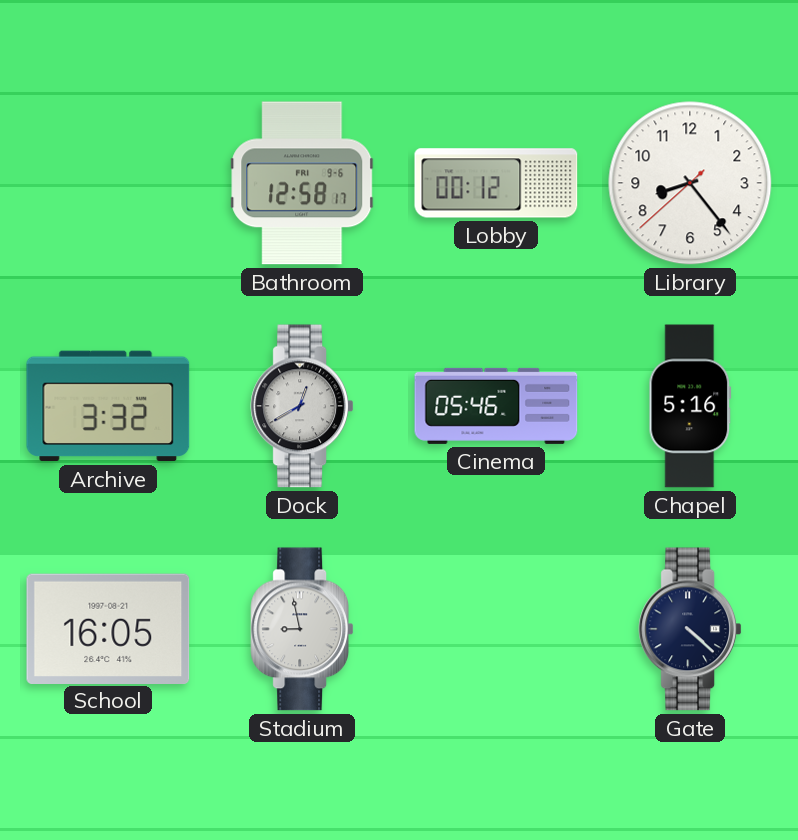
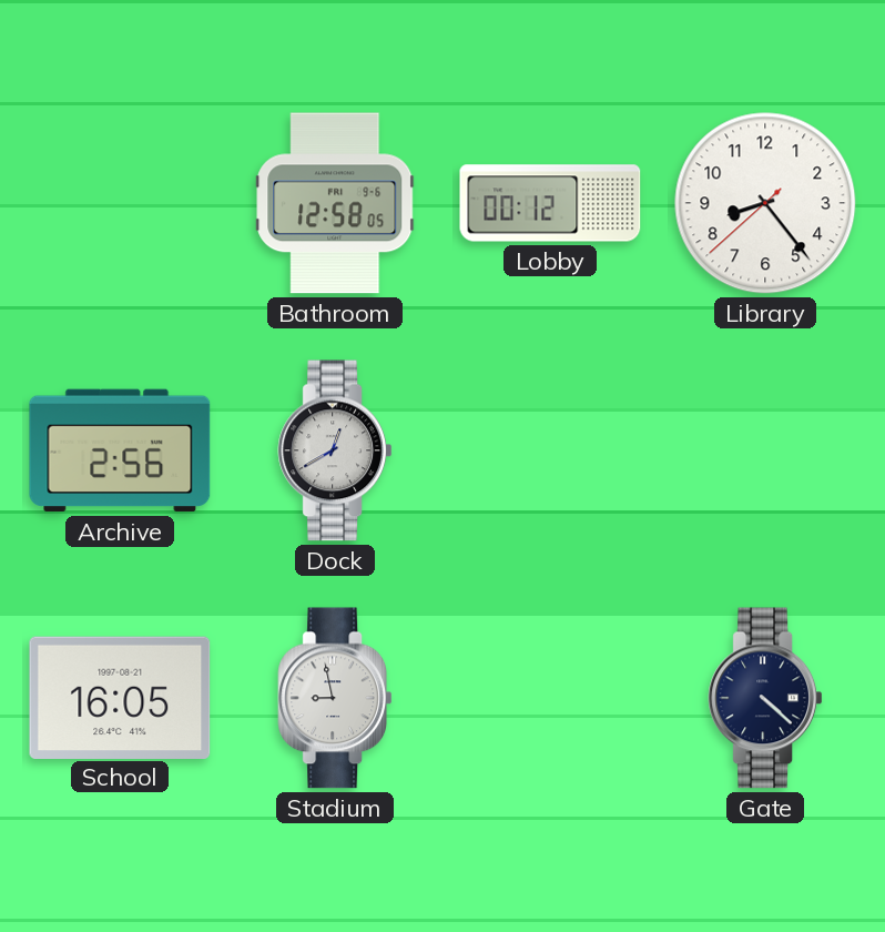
Bathroom: 12:58:17 -> 12:58:05 (335, 203)
Archive: 3:32 -> 2:56 (120, 450)
Cinema: 05:46 -> none (496, 406)
Chapel: 5:16 -> none (690, 406)
